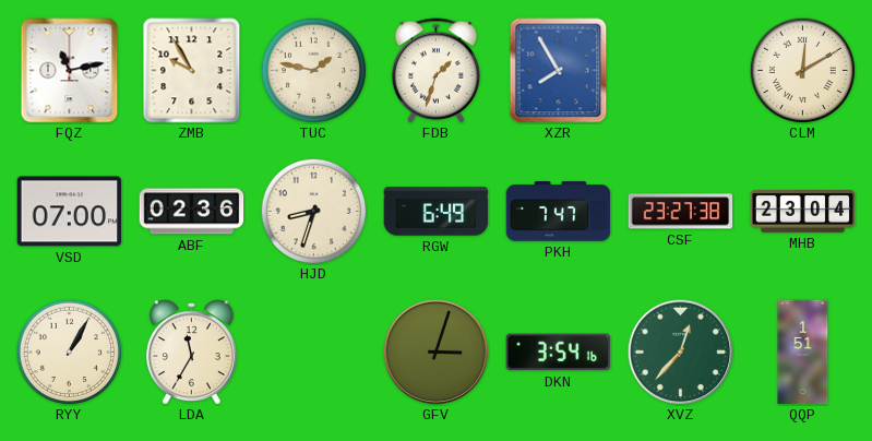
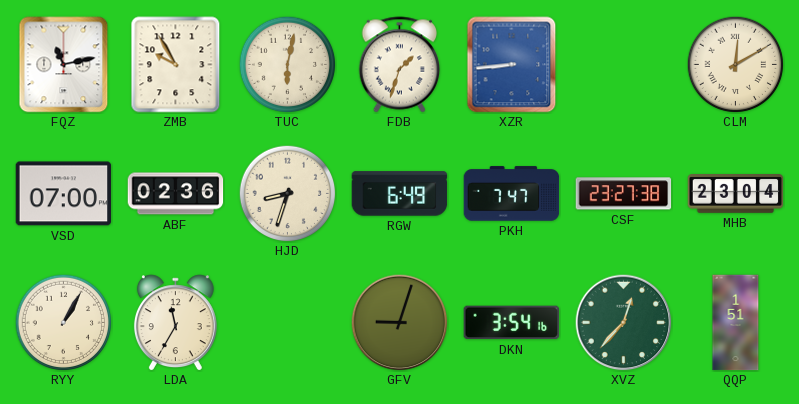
TUC: 1:47 -> 6:02 (287, 64)
XZR: 7:55 -> 8:44 (512, 65)
GFV: 3:03 -> 9:03 (400, 323)
